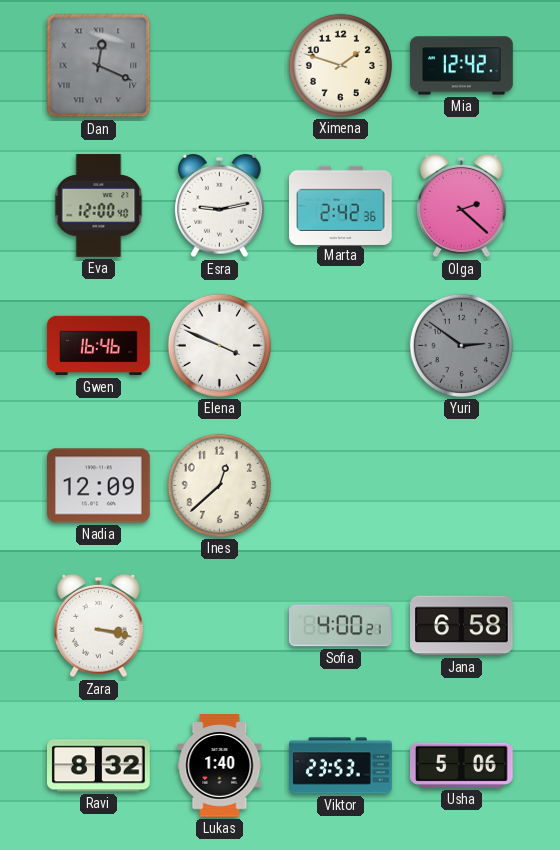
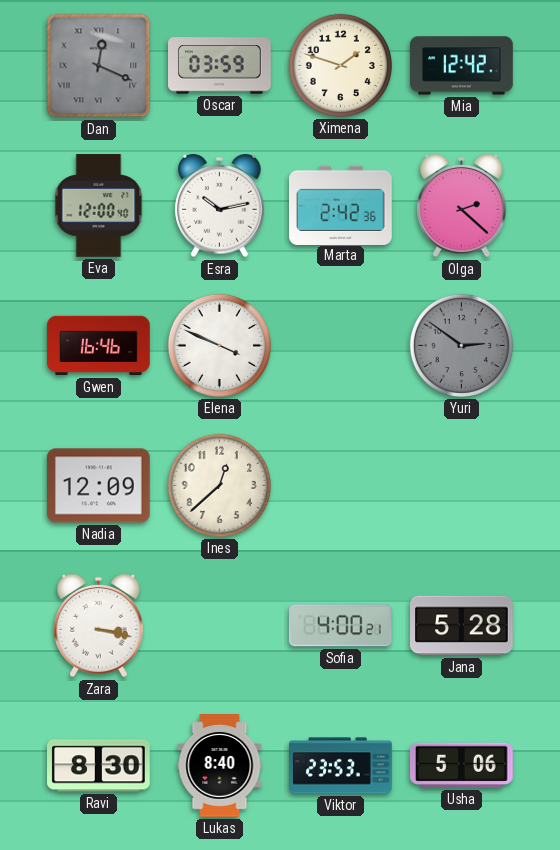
Oscar: none -> 03:59 (220, 66)
Esra: 9:13 -> 10:13 (220, 206)
Jana: 6:58 -> 5:28 (462, 626)
Ravi: 8:32 -> 8:30 (99, 766)
Lukas: 1:40 -> 8:40 (220, 766)
